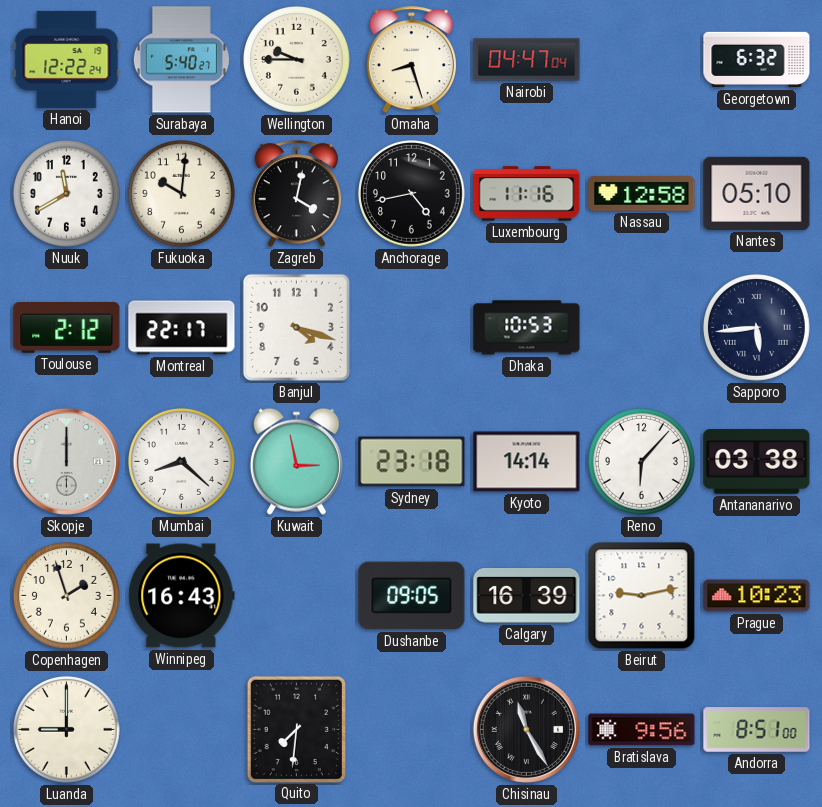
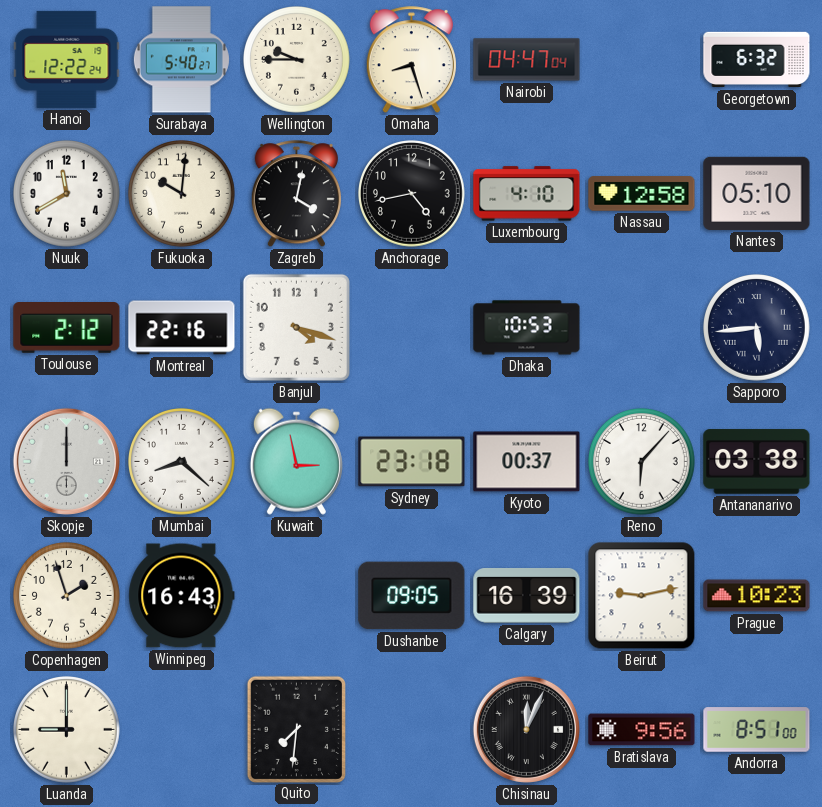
Luxembourg: 11:16 -> 4:10 (527, 194)
Montreal: 22:17 -> 22:16 (182, 328)
Kyoto: 14:14 -> 00:37 (527, 462)
Chisinau: 11:25 -> 12:04 (526, 729)
